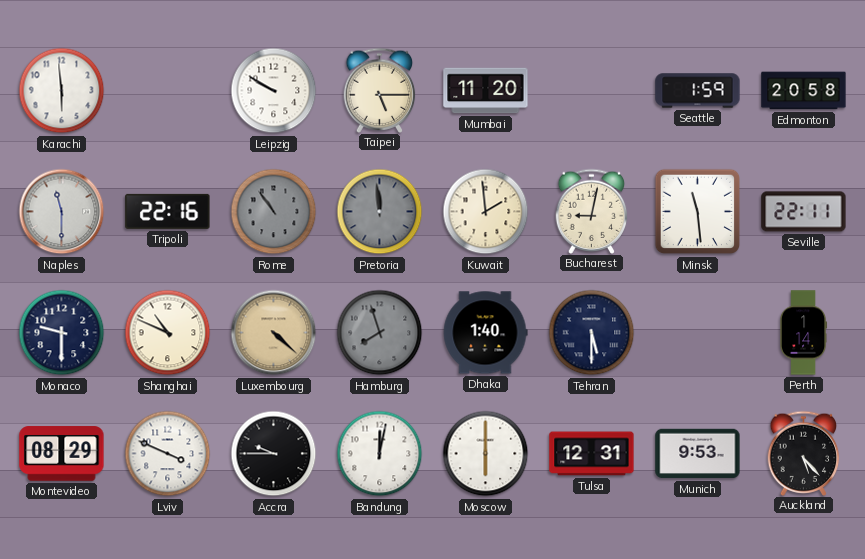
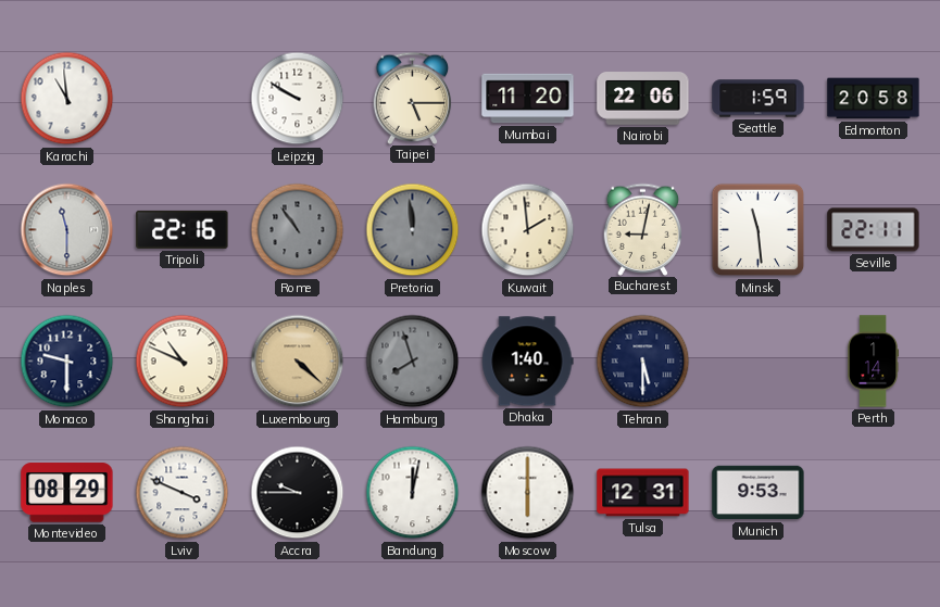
Karachi: 5:59 -> 10:59 (67, 99)
Nairobi: none -> 22:06 (643, 99)
Auckland: 5:23 -> none (804, 453)
